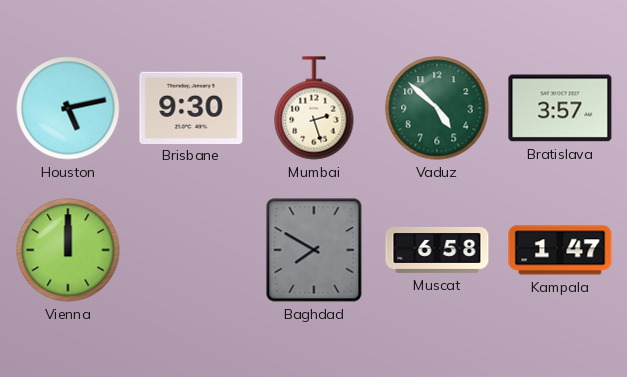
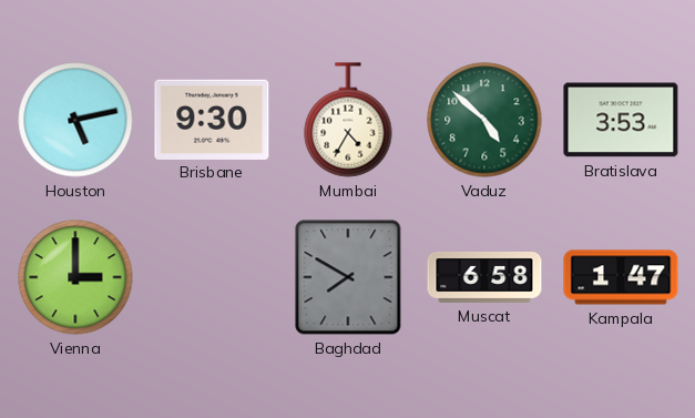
Mumbai: 2:27 -> 4:35 (348, 120)
Bratislava: 3:57 -> 3:53 (621, 120)
Vienna: 12:00 -> 3:00 (75, 277)
